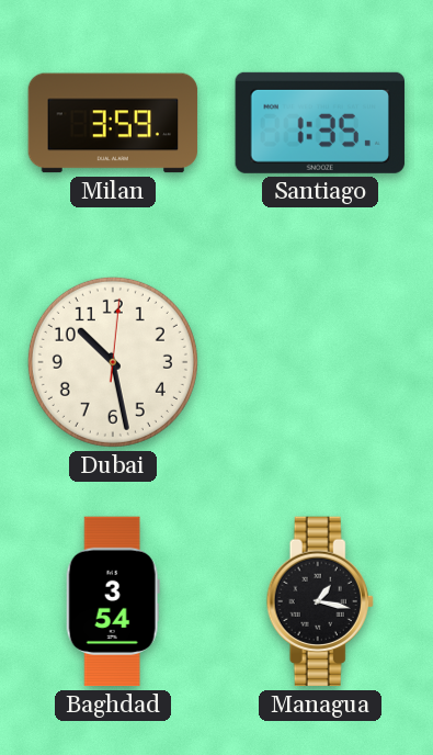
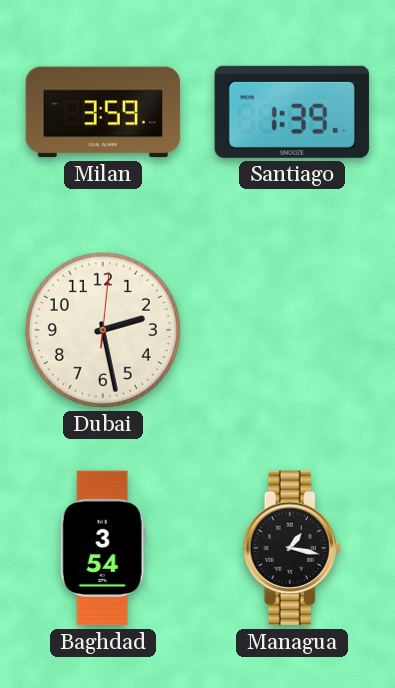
Santiago: 1:35 -> 1:39 (292, 112)
Dubai: 10:28 -> 2:28 (103, 330)
